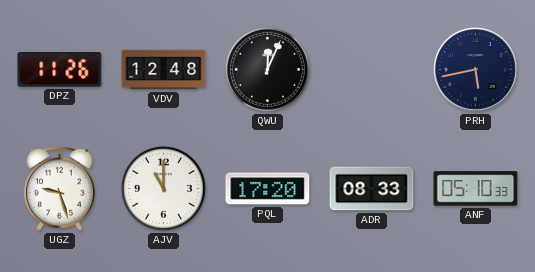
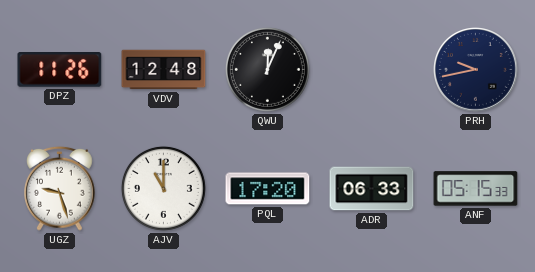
PRH: 5:43 -> 9:43 (476, 70)
ADR: 08:33 -> 06:33 (372, 189)
ANF: 05:10 -> 05:15 (476, 189)
